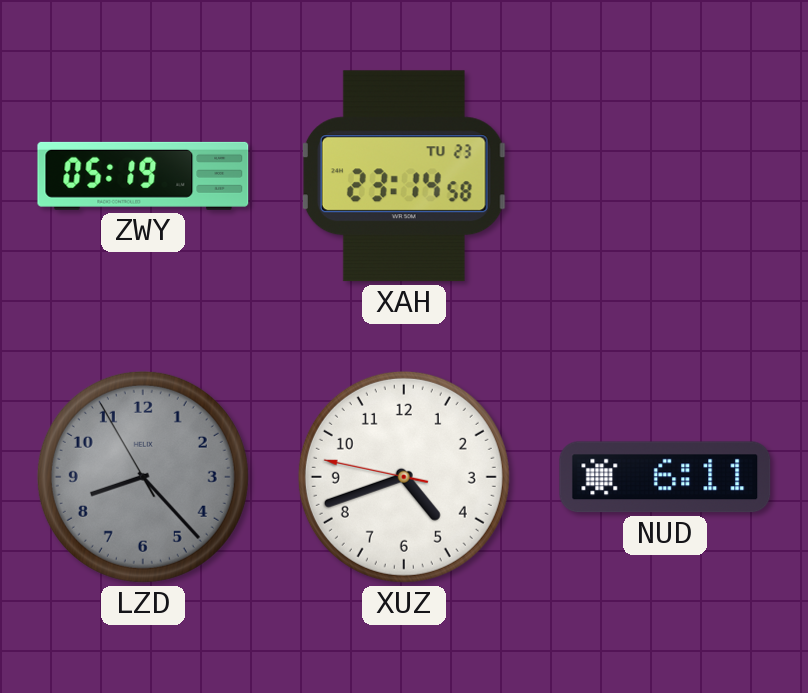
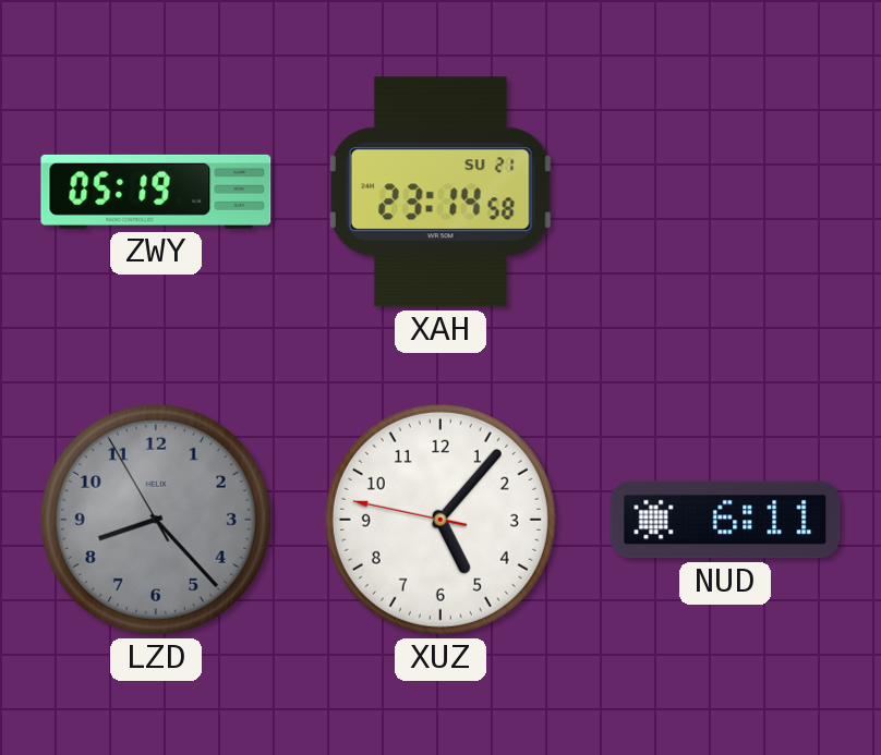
XAH date: TU 23 -> SU 21 (440, 192)
XUZ: 4:41 -> 5:06 (440, 520)
